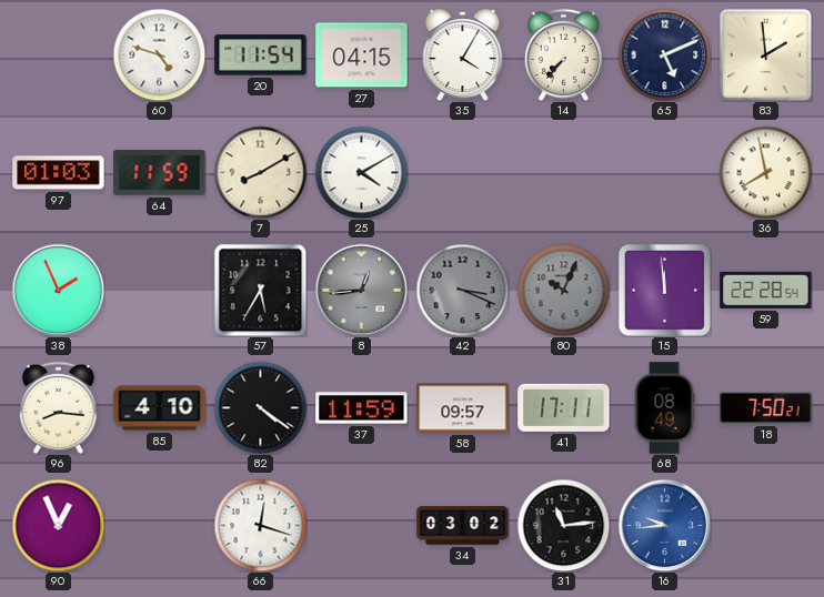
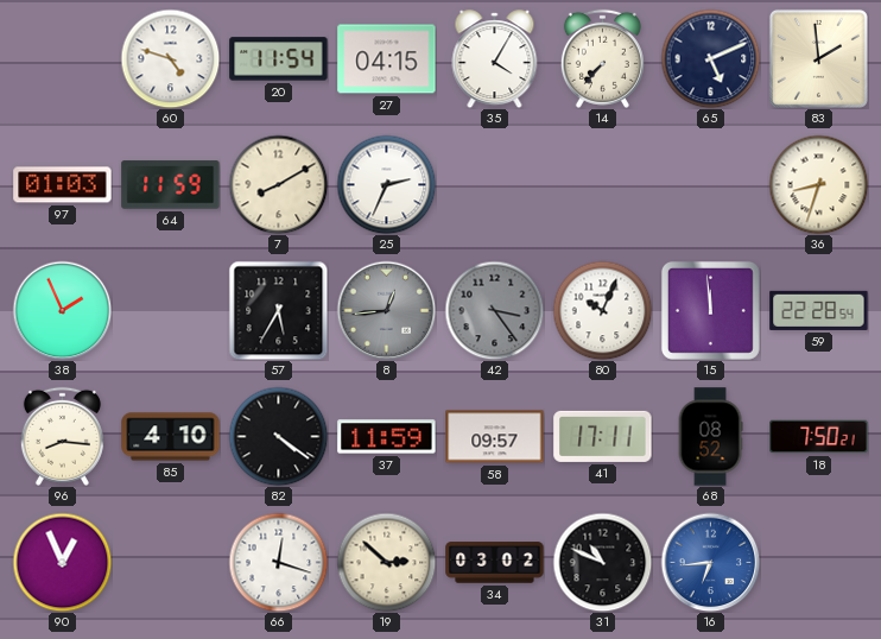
25: 4:10 -> 2:34 (386, 184)
36: 7:58 -> 8:33 (818, 184)
42: 3:19 -> 3:24 (494, 310)
80 dial: grey -> white (602, 310)
68: 08:49 -> 08:52 (710, 437)
19: none -> 2:52 (386, 562)
31: 11:14 -> 10:49 (602, 562)
16: 9:44 -> 6:44 (710, 562)
